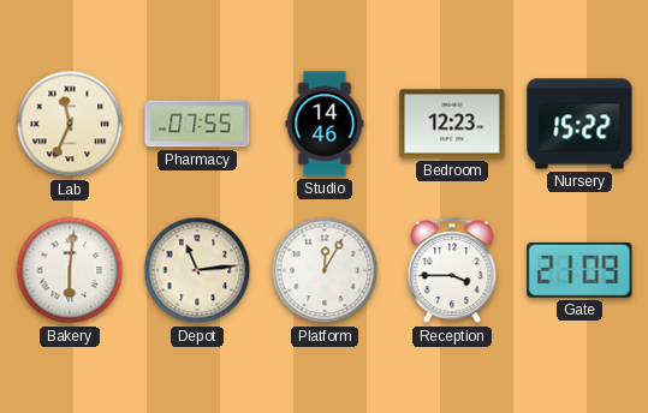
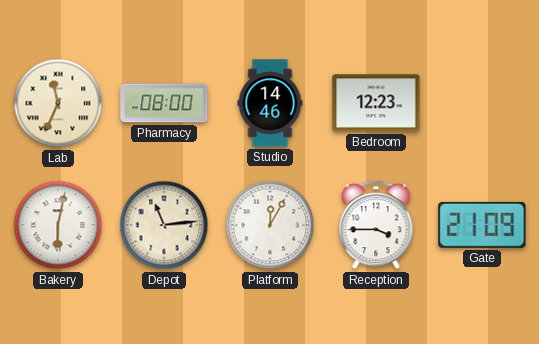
Pharmacy: 07:55 -> 08:00 (164, 103)
Nursery: 15:22 -> none (579, 124)
Bakery: 6:01 -> 6:02 (58, 225)
